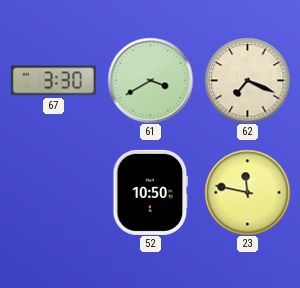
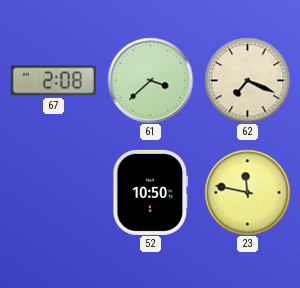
67: 3:30 -> 2:08 (53, 81)
61: 3:40 -> 3:38 (150, 80)
